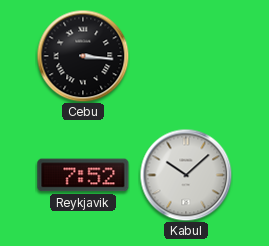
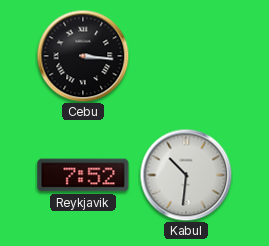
Kabul: 10:08 -> 10:31 (186, 175)
